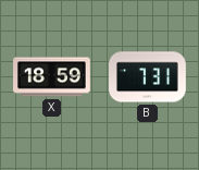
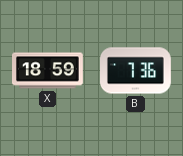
B: 7:31 -> 7:36 (136, 71)
